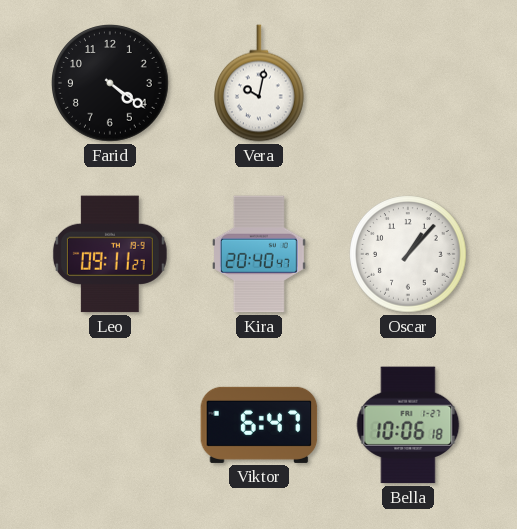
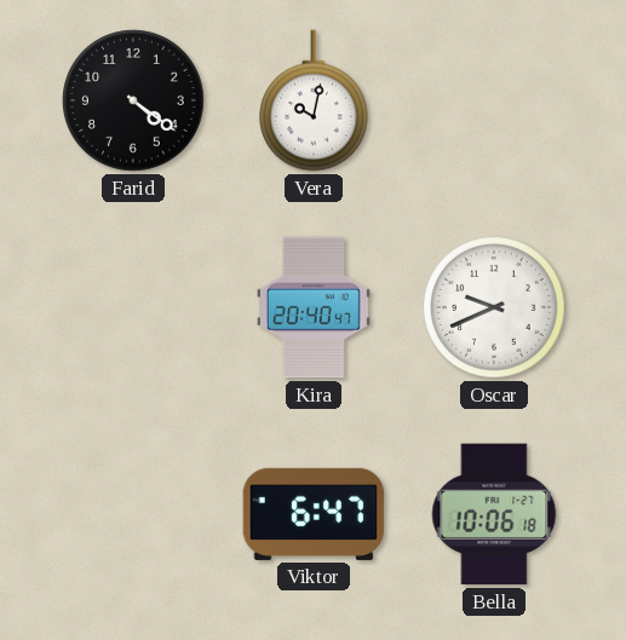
Leo: 09:11 -> none (110, 254)
Oscar: 1:07 -> 9:41 (494, 307)
